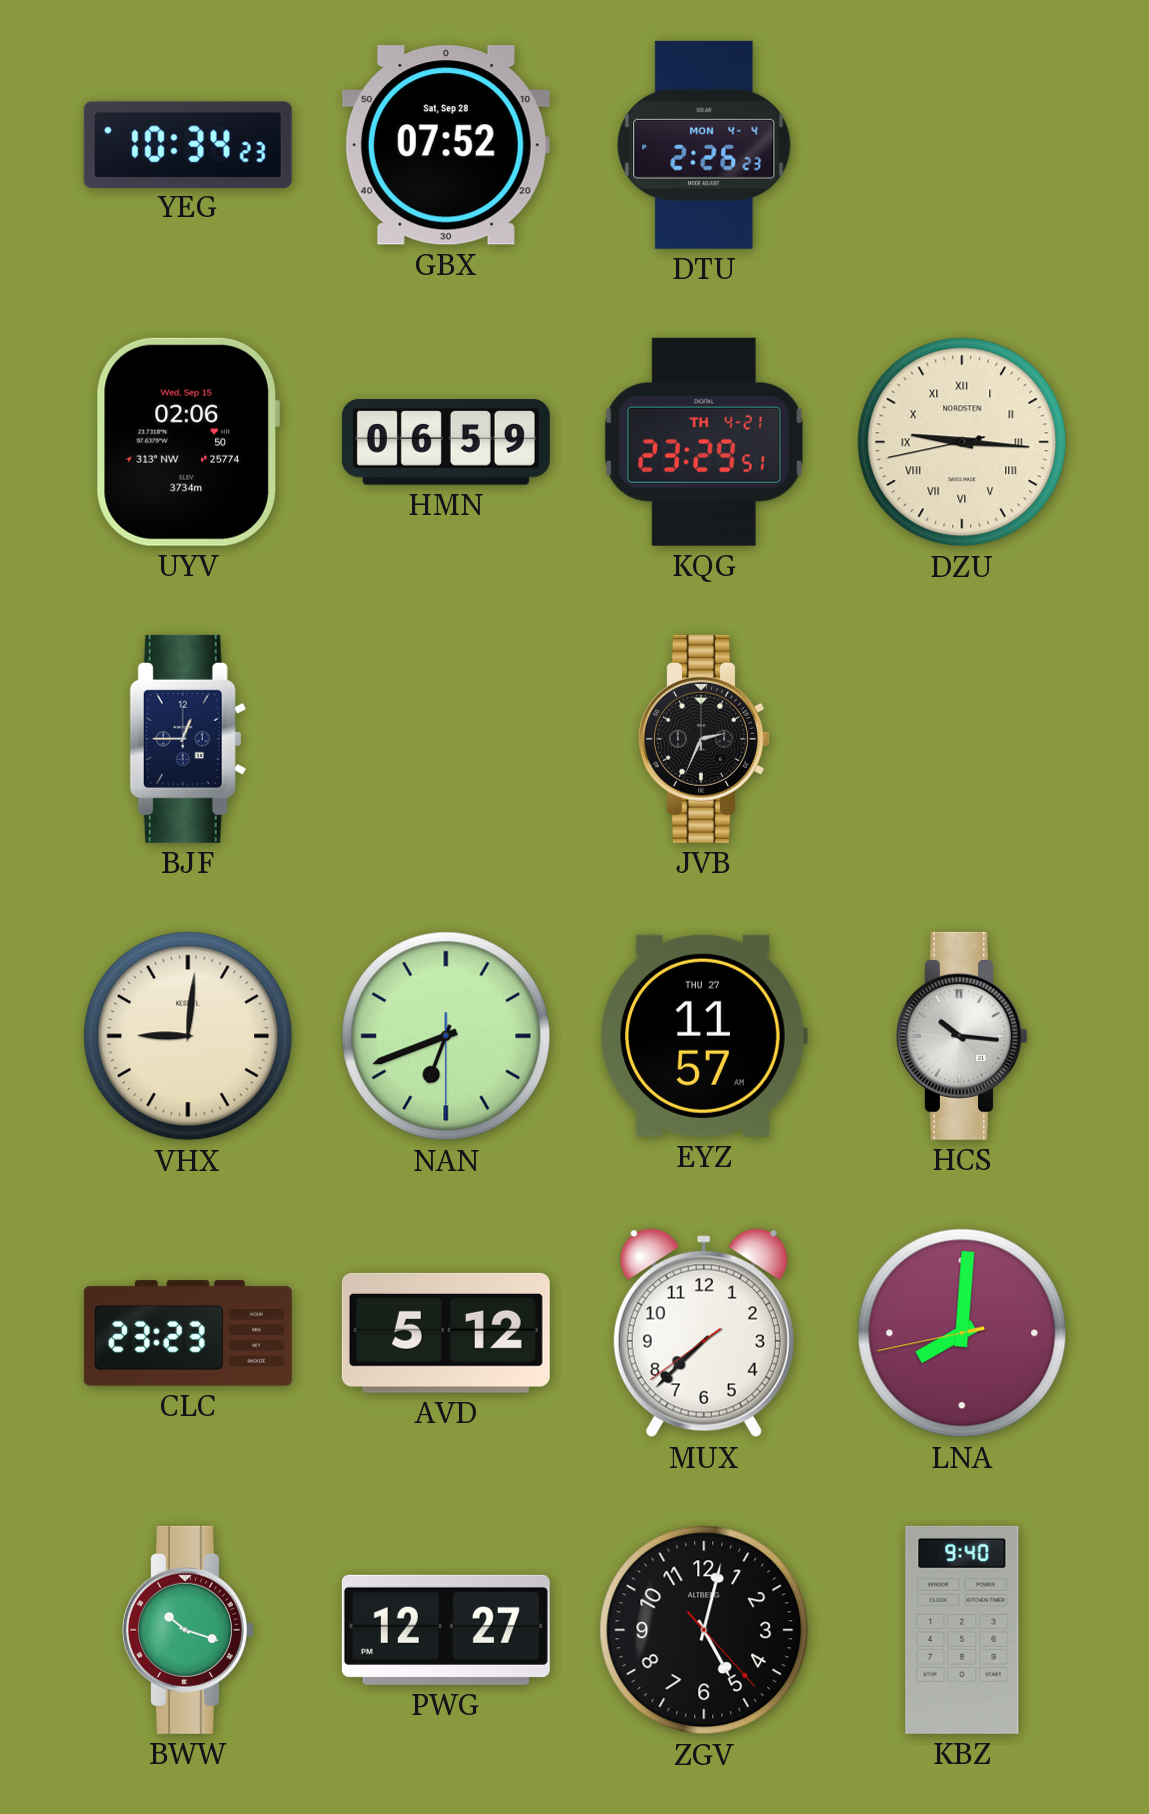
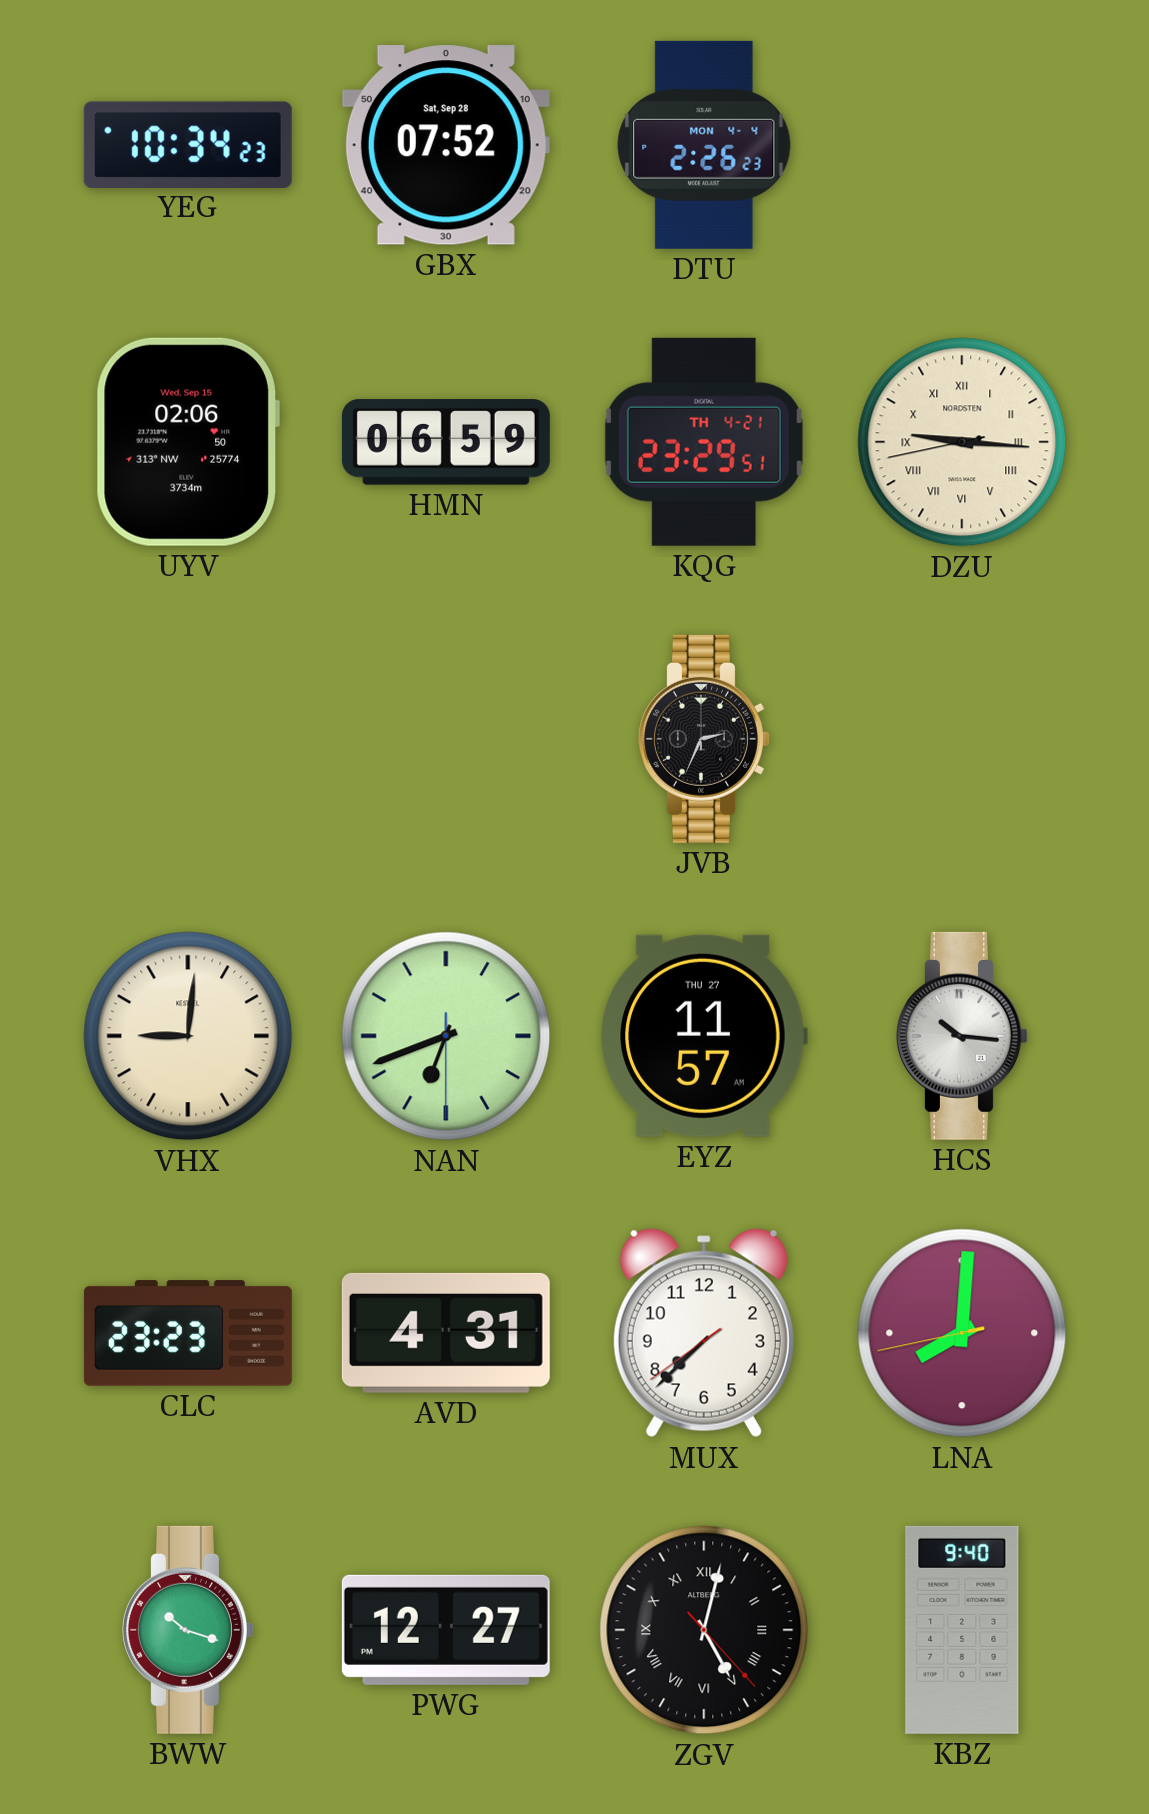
BJF: 12:45 -> none (188, 739)
AVD: 5:12 -> 4:31 (446, 1333)
ZGV numerals: Arabic -> Roman (704, 1630)
